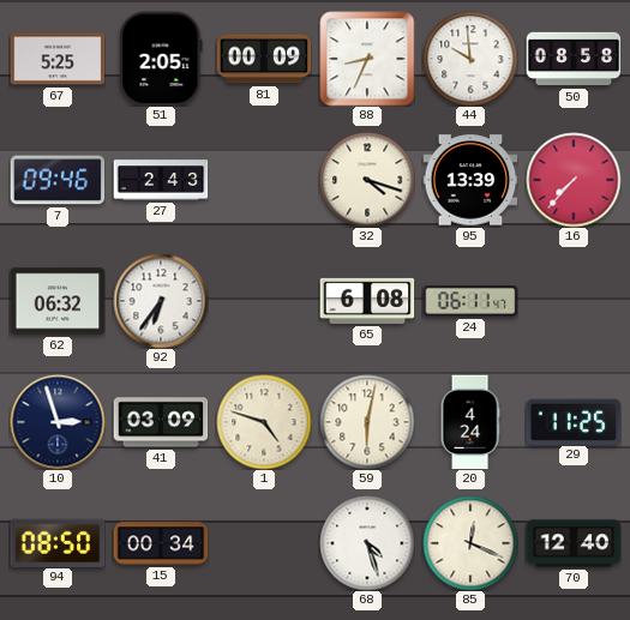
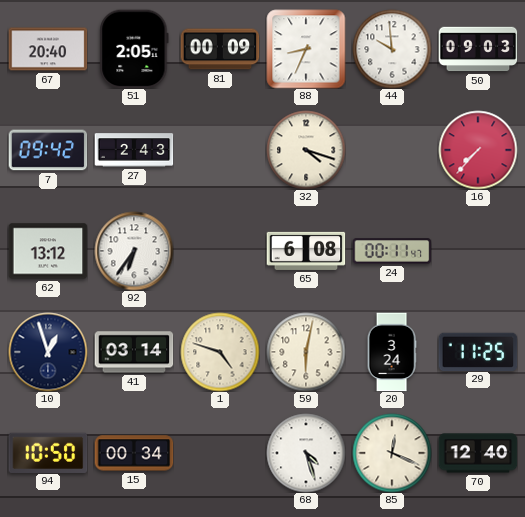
67: 5:25 -> 20:40 (48, 49)
50: 08:58 -> 09:03 (478, 49)
7: 09:46 -> 09:42 (48, 150)
95: 13:39 -> none (470, 180)
62: 06:32 -> 13:12 (48, 251)
24: 06:11 -> 00:11 (392, 251)
10: 2:57 -> 12:57 (48, 352)
41: 03:09 -> 03:14 (134, 352)
20: 4:24 -> 3:24 (392, 352)
94: 08:50 -> 10:50 (48, 452)
